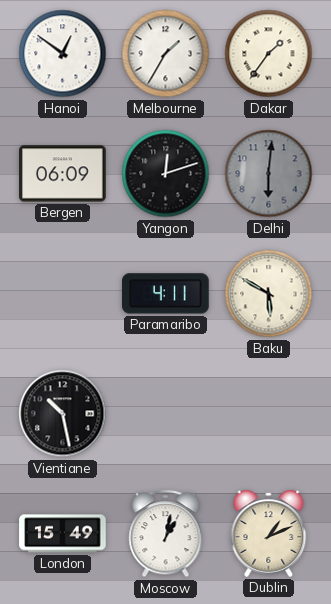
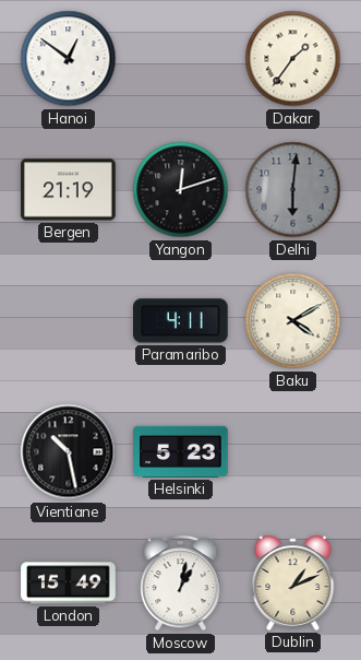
Melbourne: 1:35 -> none (166, 54)
Bergen: 06:09 -> 21:19 (69, 190)
Baku: 5:50 -> 4:10 (293, 321)
Helsinki: none -> 5:23 (181, 451)
